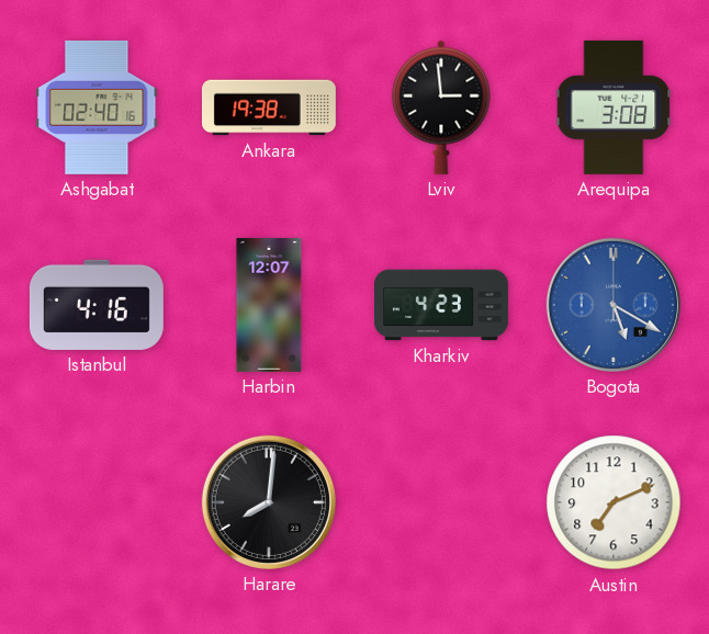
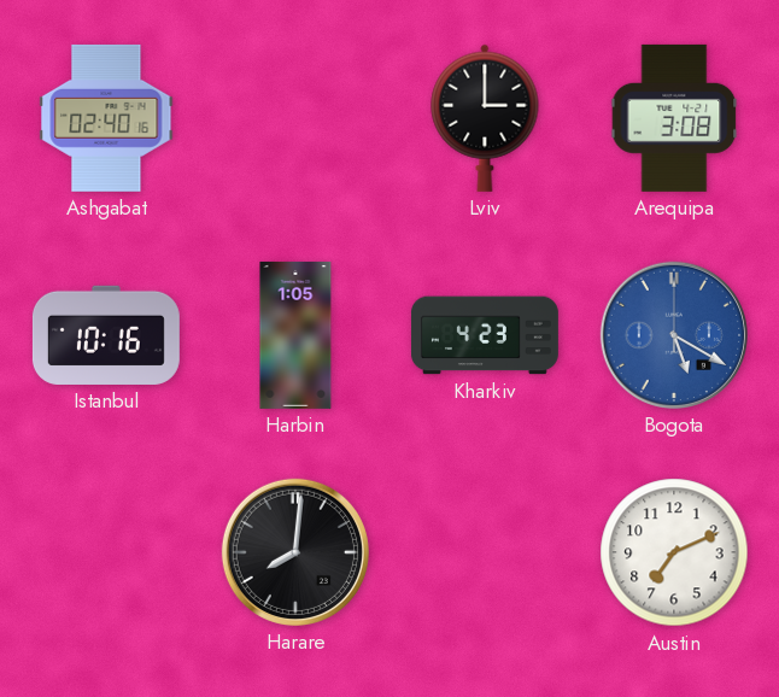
Ankara: 19:38 -> none (269, 107)
Lviv: 2:59 -> 3:00 (485, 118)
Istanbul: 4:16 -> 10:16 (106, 335)
Harbin: 12:07 -> 1:05 (295, 335)
